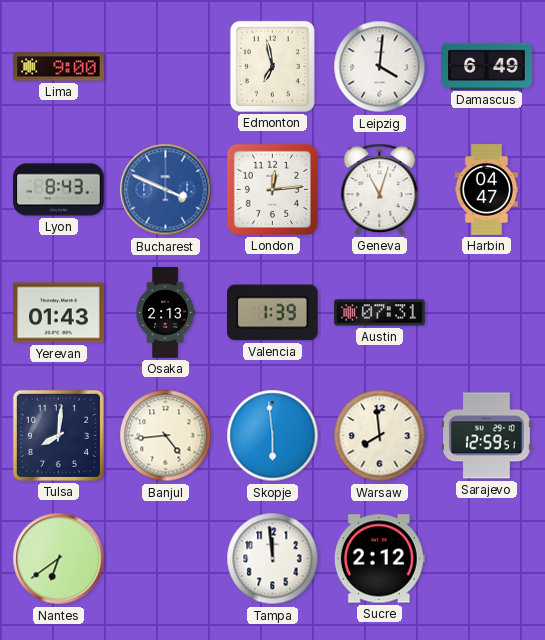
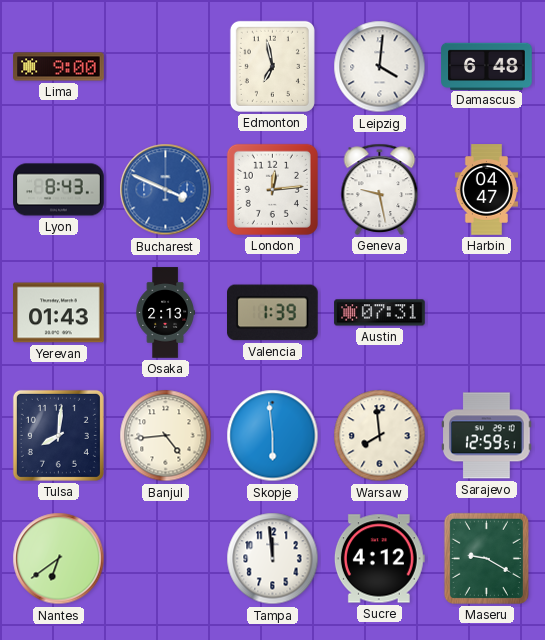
Damascus: 6:49 -> 6:48 (487, 66)
Geneva: 11:03 -> 9:28 (380, 189)
Sucre: 2:12 -> 4:12 (379, 559)
Maseru: none -> 9:20 (486, 558)
